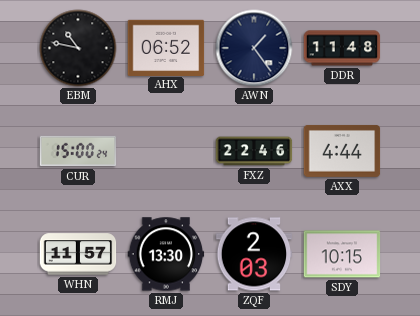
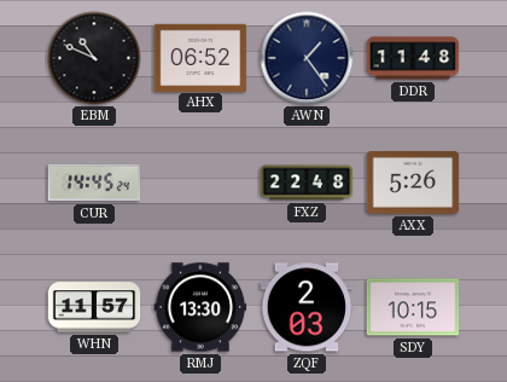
EBM: 10:47 -> 10:49 (94, 58)
CUR: 15:00 -> 14:45 (94, 183)
FXZ: 22:46 -> 22:48 (307, 183)
AXX: 4:44 -> 5:26 (413, 183)
